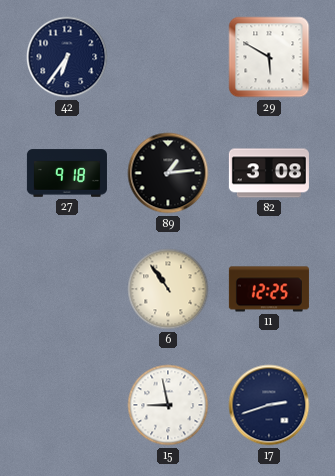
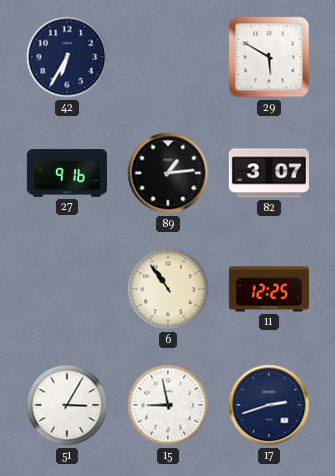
42: 6:36 -> 6:35 (67, 57)
27: 9:18 -> 9:16 (67, 173)
82: 3:08 -> 3:07 (269, 173)
51: none -> 3:05 (67, 405)
